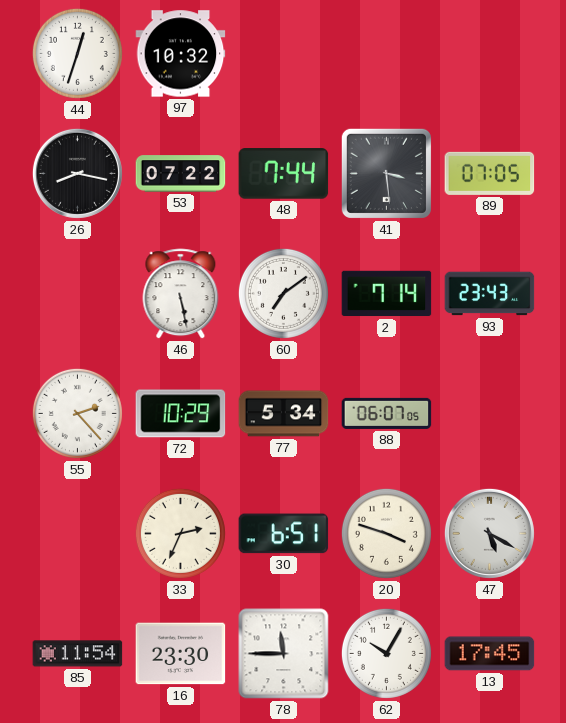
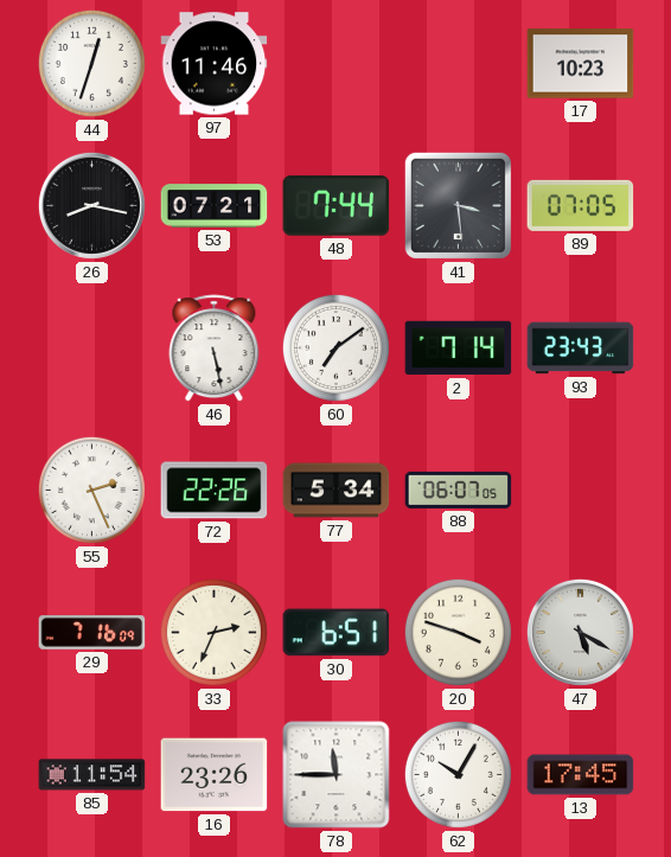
97: 10:32 -> 11:46 (215, 64)
17: none -> 10:23 (581, 64)
53: 07:22 -> 07:21 (215, 206)
55: 2:23 -> 2:26 (91, 490)
72: 10:29 -> 22:26 (215, 491)
29: none -> 7:16 (92, 633)
16: 23:30 -> 23:26 (215, 775)
